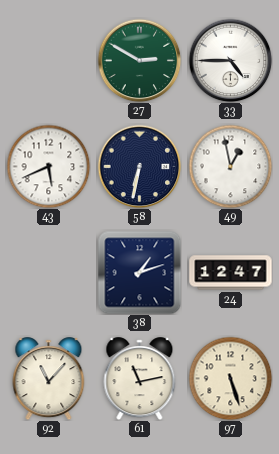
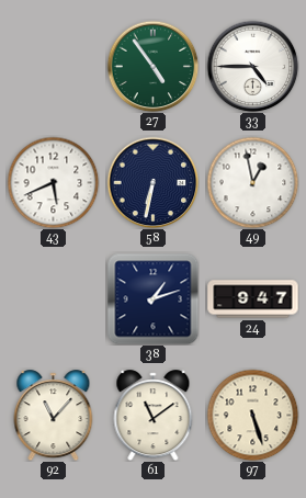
27: 2:50 -> 4:54 (152, 66)
24: 12:47 -> 9:47 (253, 299)
61: 11:13 -> 11:09 (154, 416)
